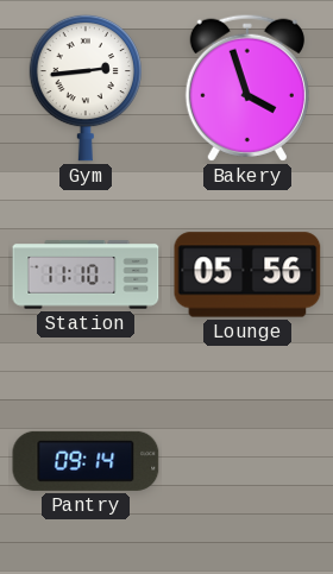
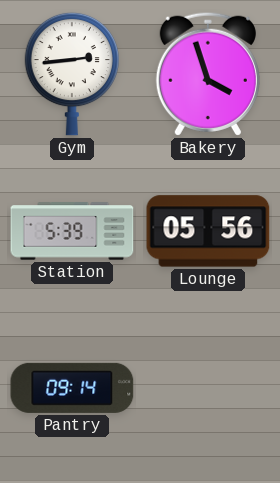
Station: 11:10 -> 5:39 (72, 231)
